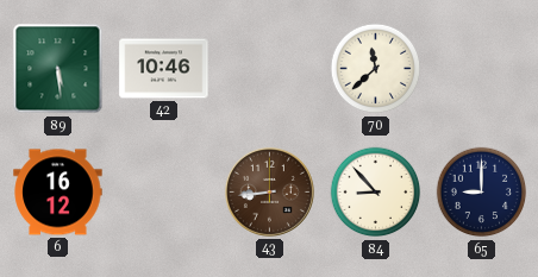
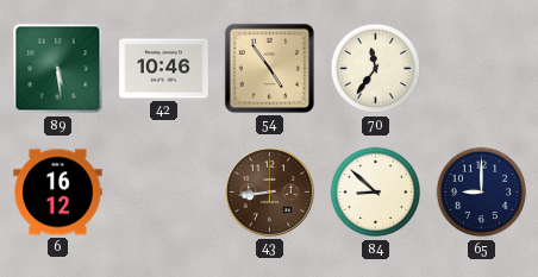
54: none -> 4:54 (269, 68)
70: 11:38 -> 11:36 (376, 69)
84: 8:53 -> 8:52 (376, 193)
